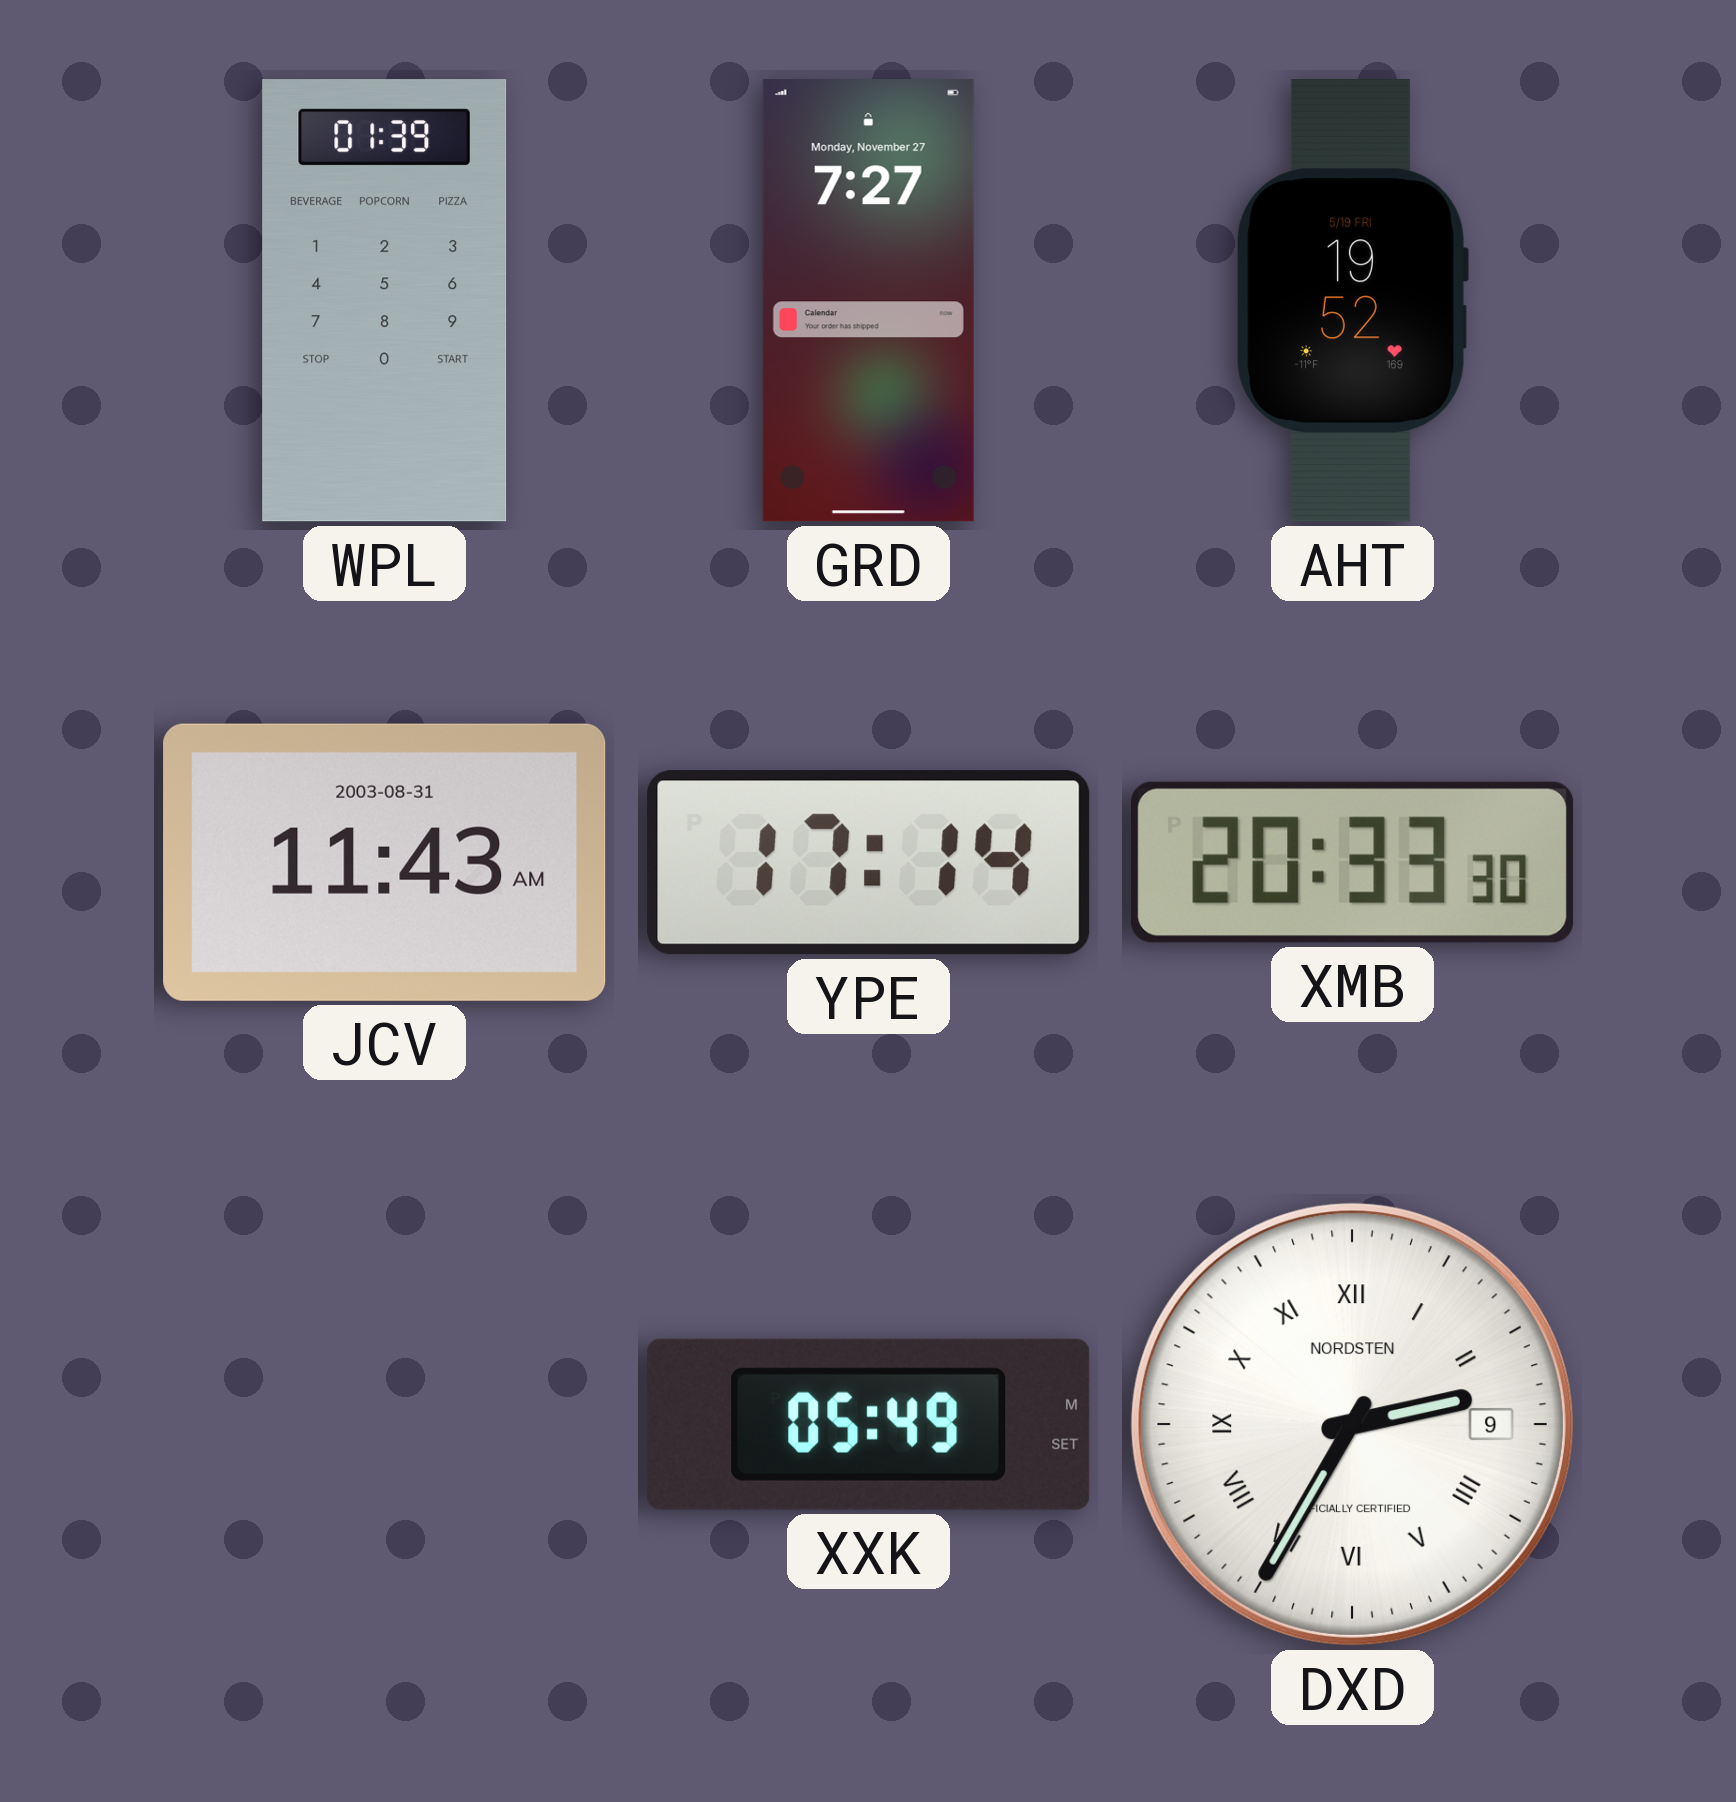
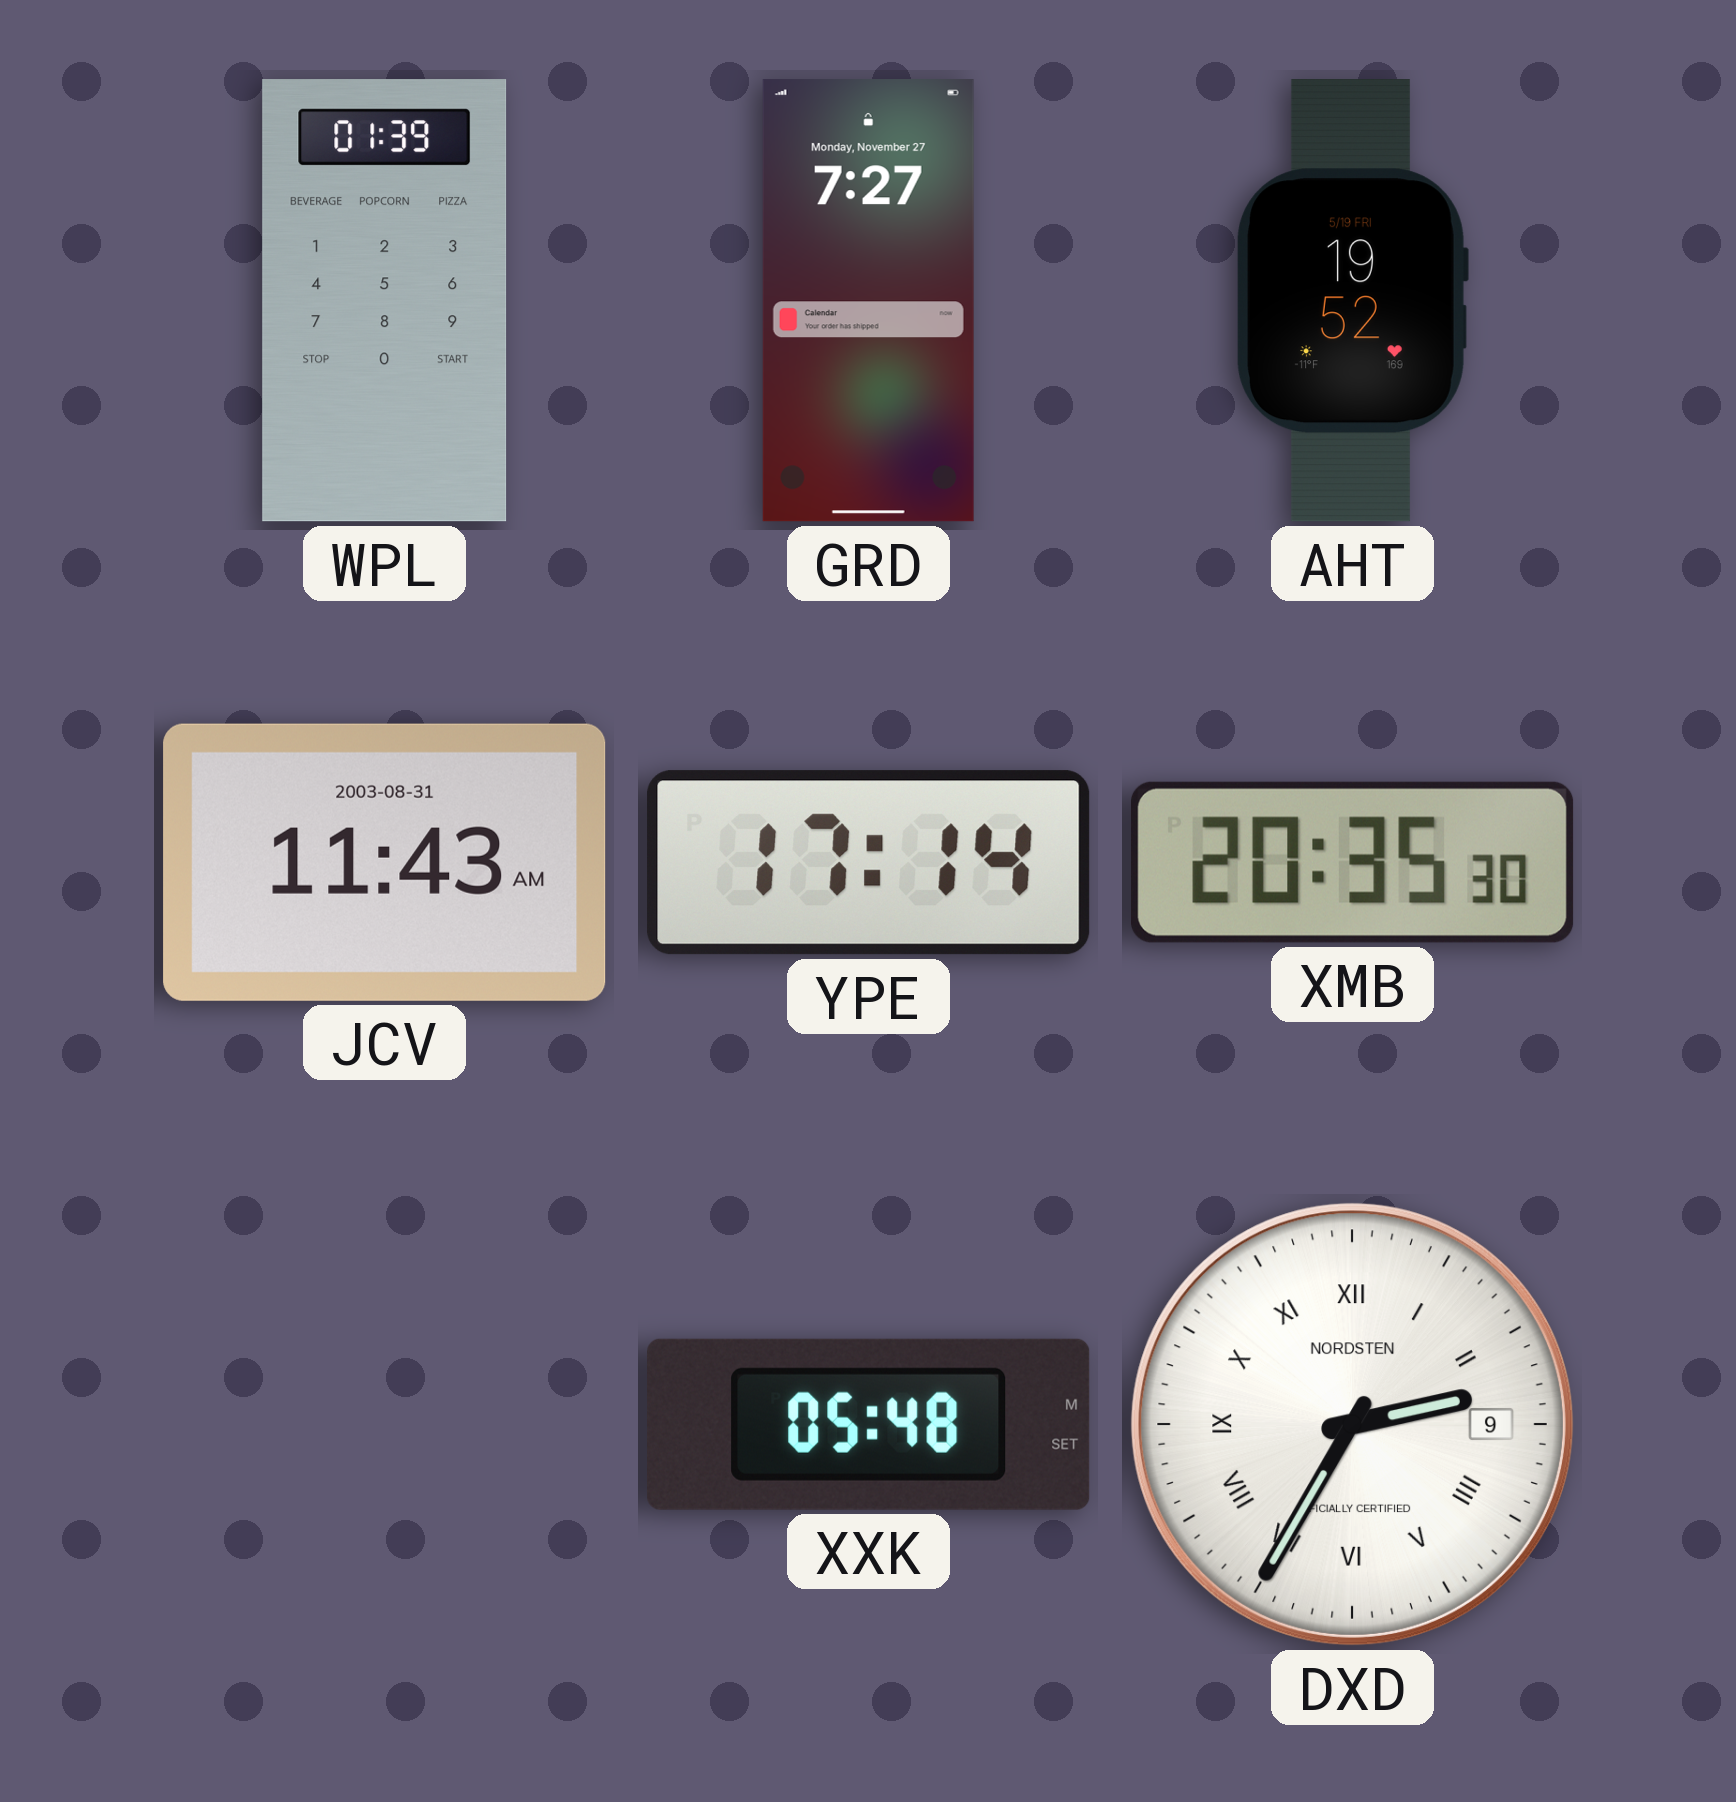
XMB: 20:33 -> 20:35 (1352, 862)
XXK: 05:49 -> 05:48 (869, 1424)
